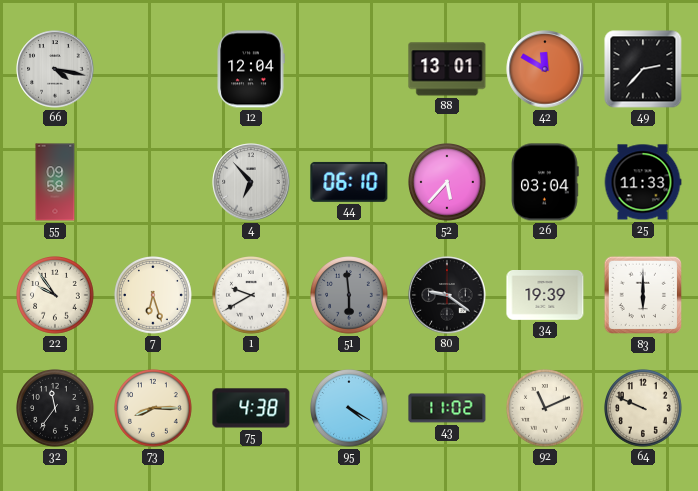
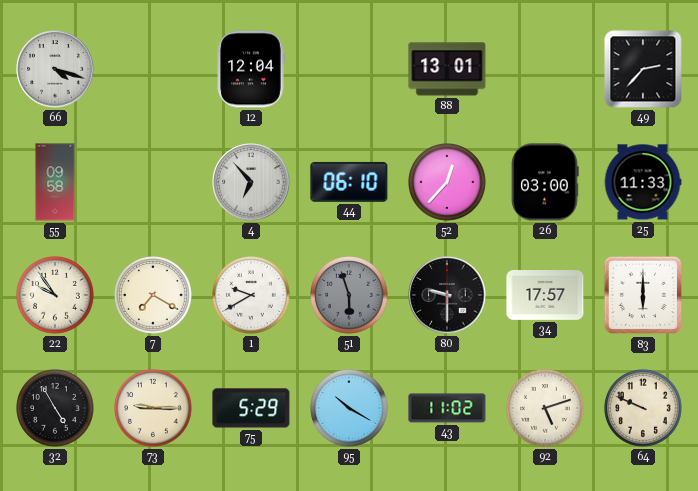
66: 4:17 -> 4:18 (55, 69)
42: 11:50 -> none (545, 69)
52: 5:37 -> 12:37 (448, 183)
26: 03:04 -> 03:00 (545, 182)
7: 6:27 -> 7:20 (154, 296)
51: 5:59 -> 5:57 (350, 296)
80: 9:21 -> 9:30 (447, 295)
34: 19:39 -> 17:57 (545, 296)
32: 11:36 -> 4:55 (56, 409)
73: 8:15 -> 9:15 (154, 409)
75: 4:38 -> 5:29 (251, 408)
95: 4:20 -> 10:20 (350, 409)
92: 11:11 -> 5:12 (546, 409)
